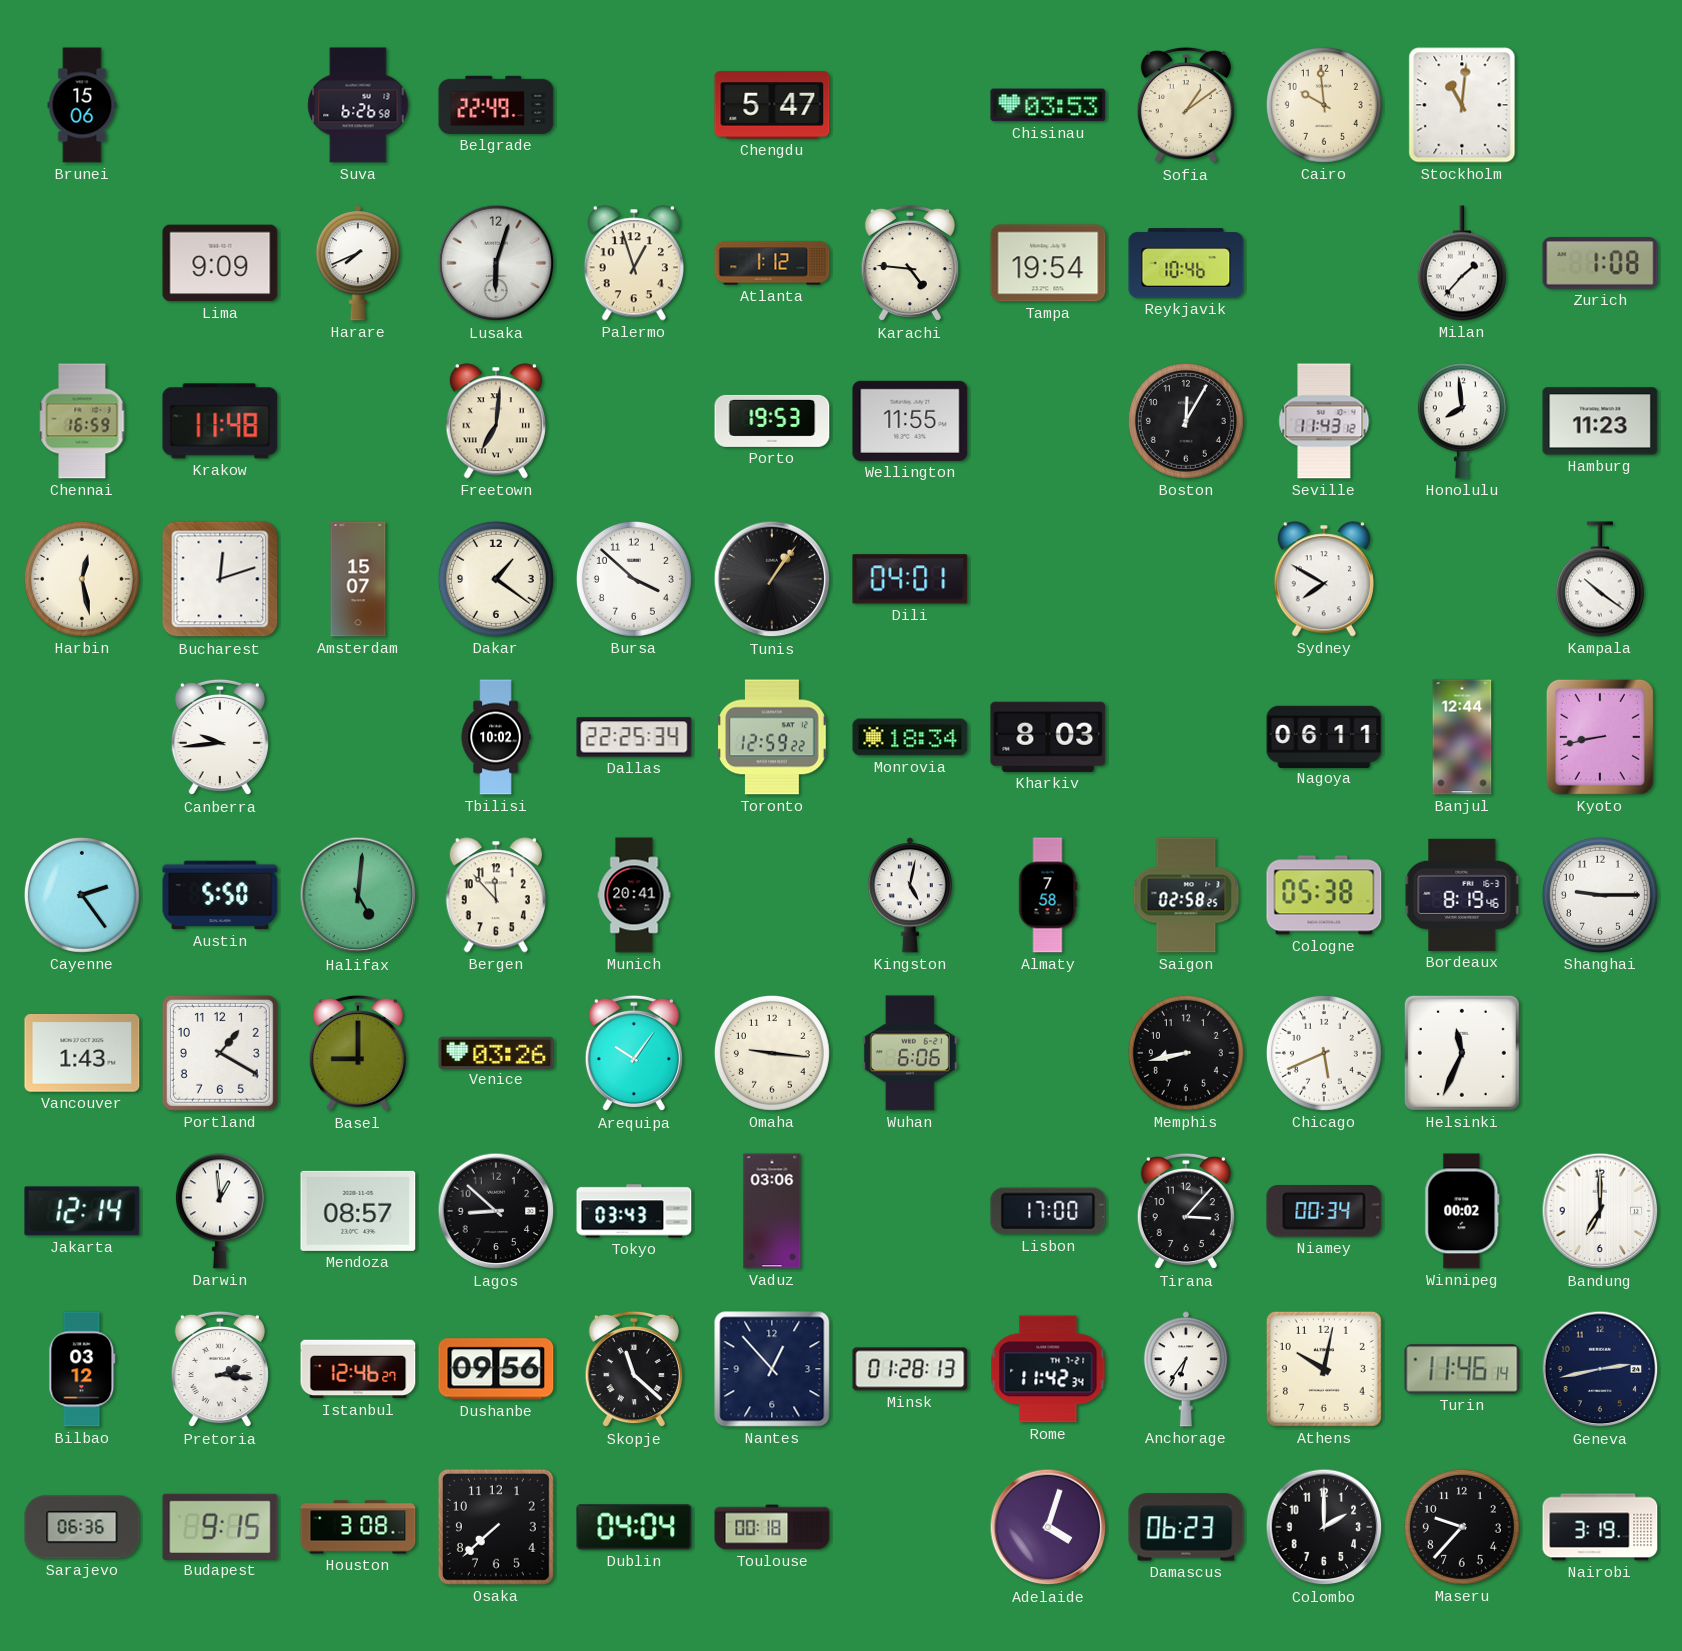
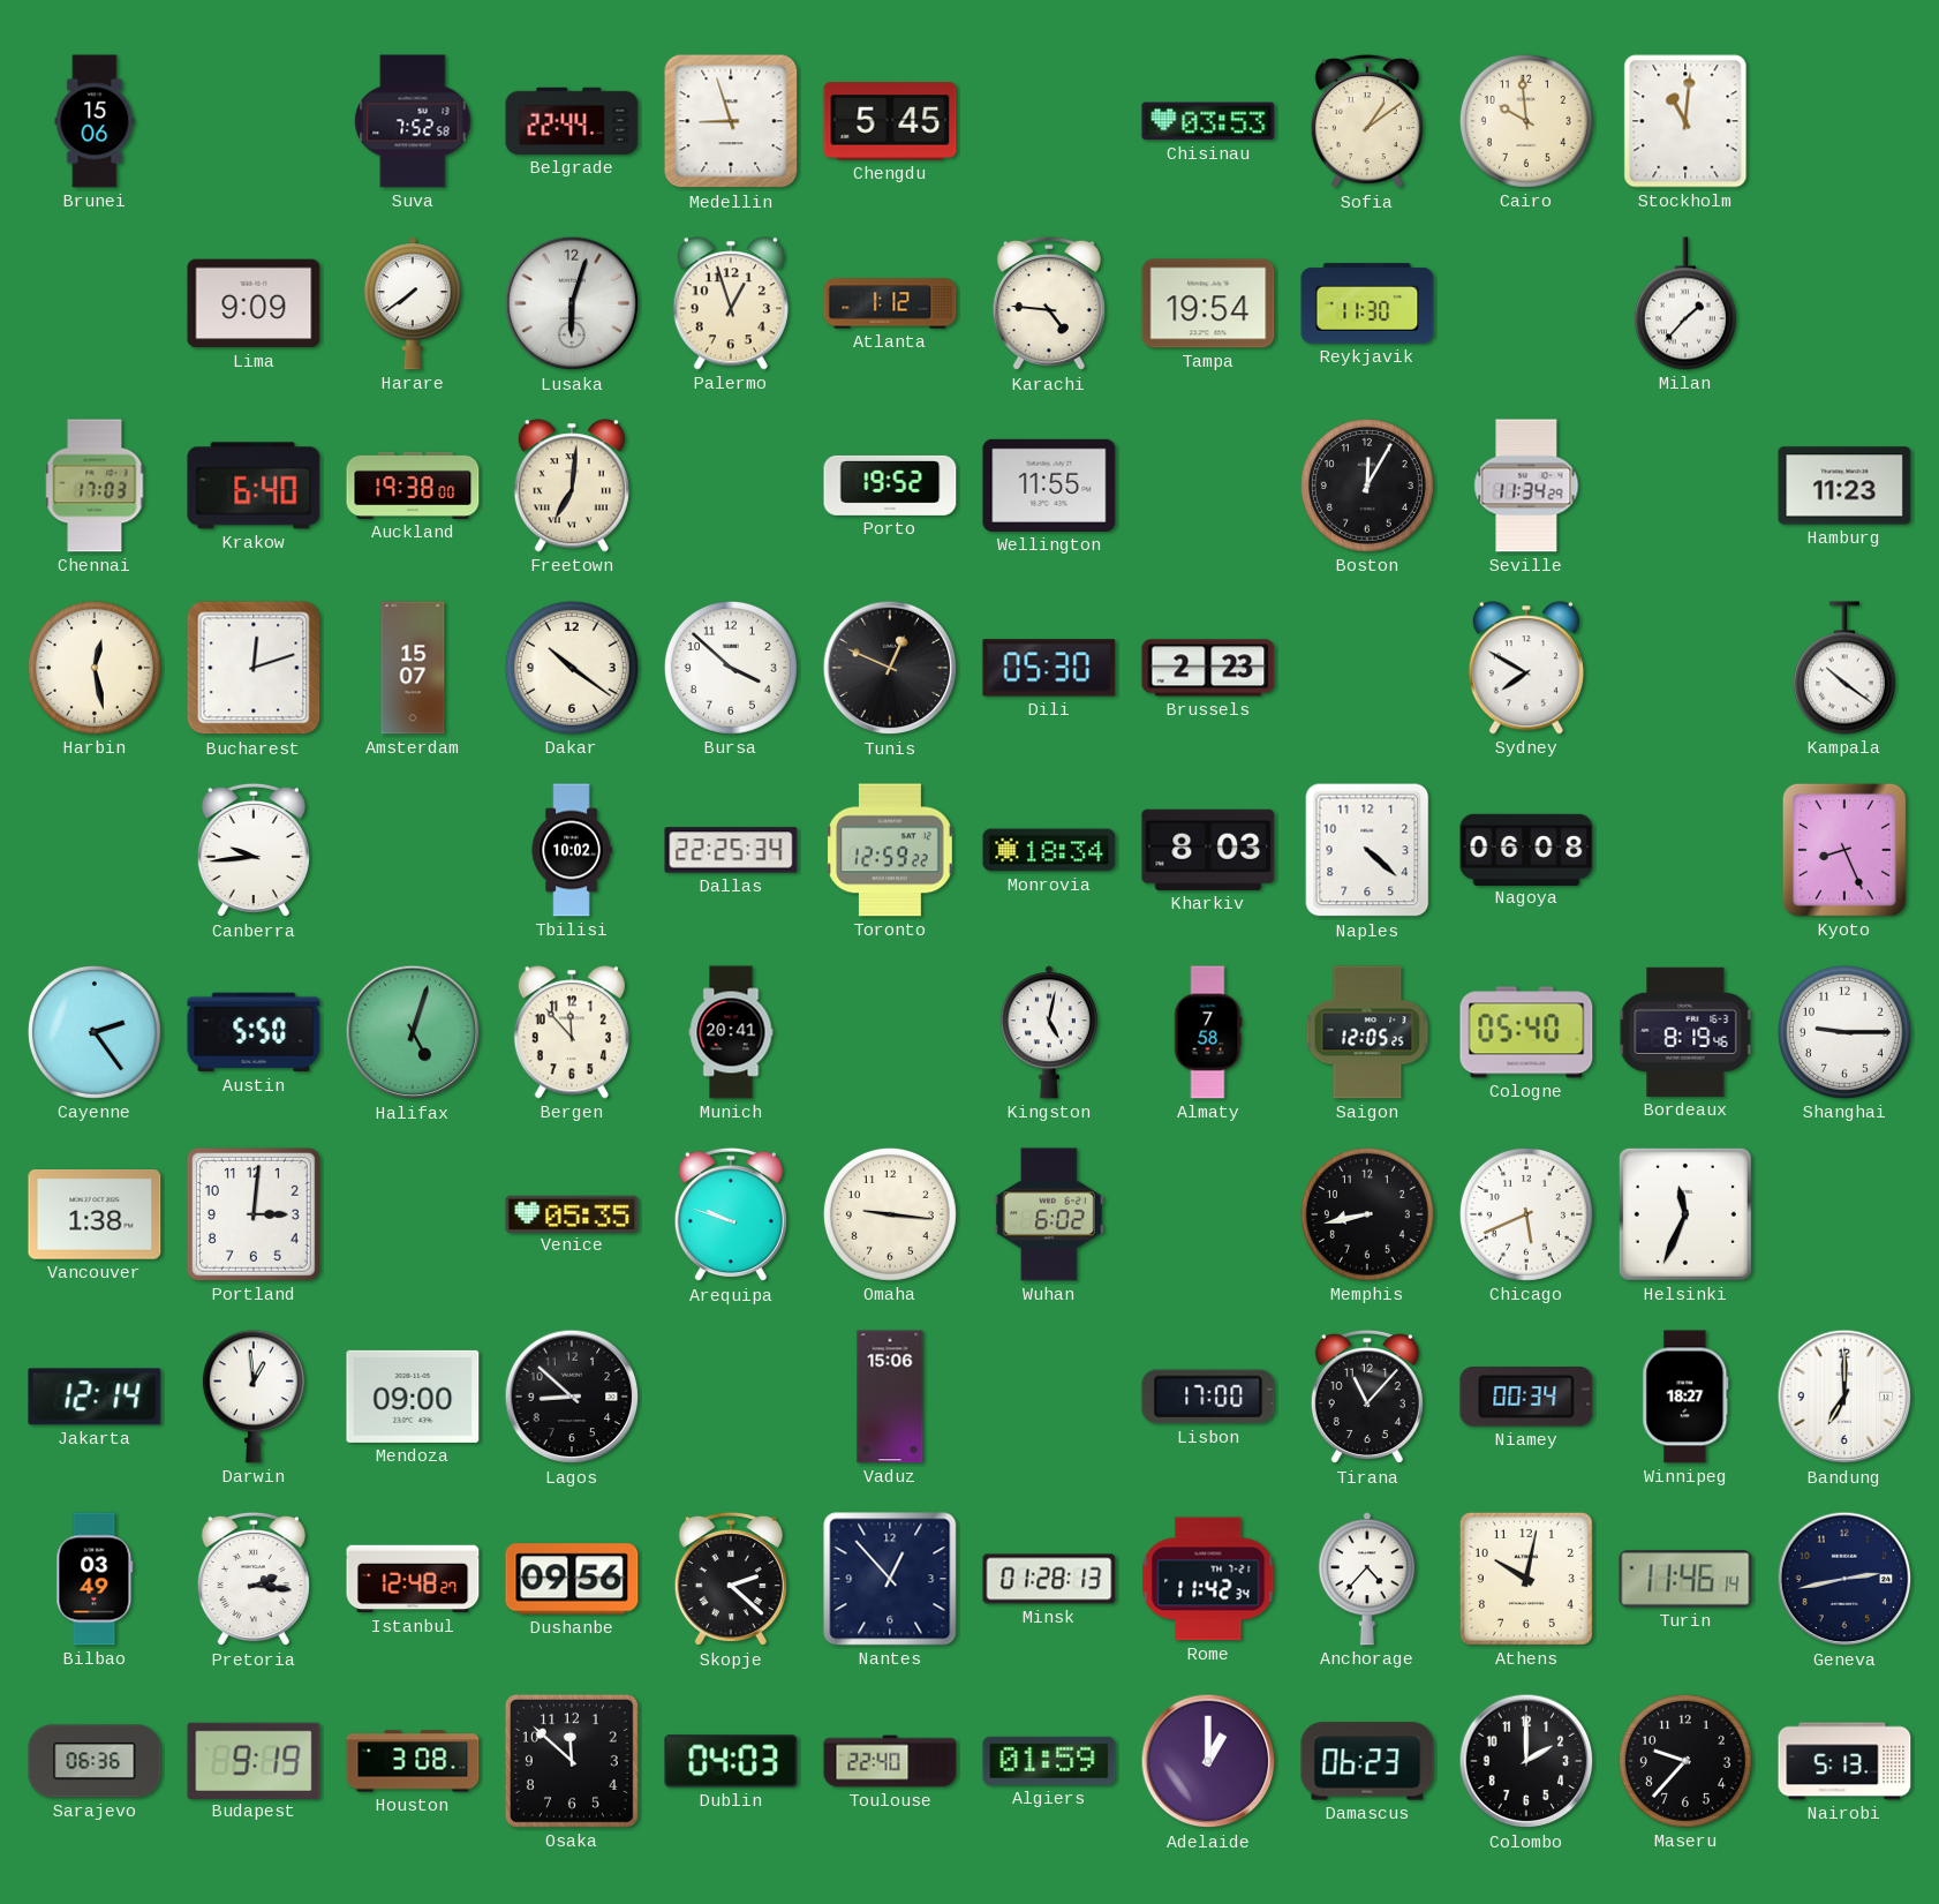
Suva: 6:26 -> 7:52 (413, 121)
Belgrade: 22:49 -> 22:44 (572, 121)
Medellin: none -> 8:57 (731, 121)
Chengdu: 5:47 -> 5:45 (890, 121)
Harare: 7:41 -> 7:39 (413, 303)
Reykjavik: 10:46 -> 11:30 (1367, 303)
Zurich: 1:08 -> none (1600, 263)
Chennai: 16:59 -> 17:03 (95, 486)
Krakow: 11:48 -> 6:40 (254, 486)
Auckland: none -> 19:38 (413, 486)
Porto: 19:53 -> 19:52 (890, 486)
Seville: 11:43 -> 11:34 (1526, 486)
Honolulu: 7:59 -> none (1462, 421)
Dakar: 1:21 -> 10:21 (572, 668)
Tunis: 1:06 -> 12:49 (890, 668)
Dili: 04:01 -> 05:30 (1049, 668)
Brussels: none -> 2:23 (1208, 668)
Naples: none -> 4:22 (1367, 850)
Nagoya: 06:11 -> 06:08 (1526, 849)
Banjul: 12:44 -> none (1462, 737)
Kyoto: 8:43 -> 8:26 (1844, 850)
Halifax: 5:01 -> 5:03 (413, 1032)
Saigon: 02:58 -> 12:05 (1367, 1032)
Cologne: 05:38 -> 05:40 (1526, 1032)
Vancouver: 1:43 -> 1:38 (95, 1216)
Portland: 1:20 -> 3:01 (254, 1214)
Basel: 9:00 -> none (358, 1053)
Venice: 03:26 -> 05:35 (572, 1213)
Arequipa: 10:06 -> 9:48 (731, 1214)
Wuhan: 6:06 -> 6:02 (1049, 1214)
Mendoza: 08:57 -> 09:00 (413, 1397)
Tokyo: 03:43 -> none (634, 1211)
Vaduz: 03:06 -> 15:06 (890, 1397)
Tirana: 3:07 -> 11:07 (1367, 1397)
Winnipeg: 00:02 -> 18:27 (1685, 1397)
Bilbao: 03:12 -> 03:49 (95, 1579)
Istanbul: 12:46 -> 12:48 (413, 1579)
Skopje: 11:22 -> 2:22 (731, 1579)
Anchorage: 6:36 -> 4:37 (1367, 1579)
Budapest: 9:15 -> 9:19 (254, 1760)
Osaka: 7:38 -> 11:52 (572, 1761)
Dublin: 04:04 -> 04:03 (731, 1761)
Toulouse: 00:18 -> 22:40 (890, 1761)
Algiers: none -> 01:59 (1049, 1761)
Adelaide: 4:03 -> 1:00 (1208, 1761)
Nairobi: 3:19 -> 5:13 (1844, 1761)
